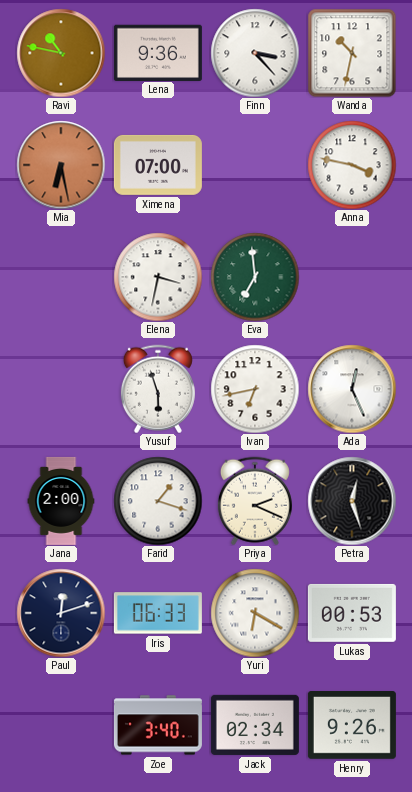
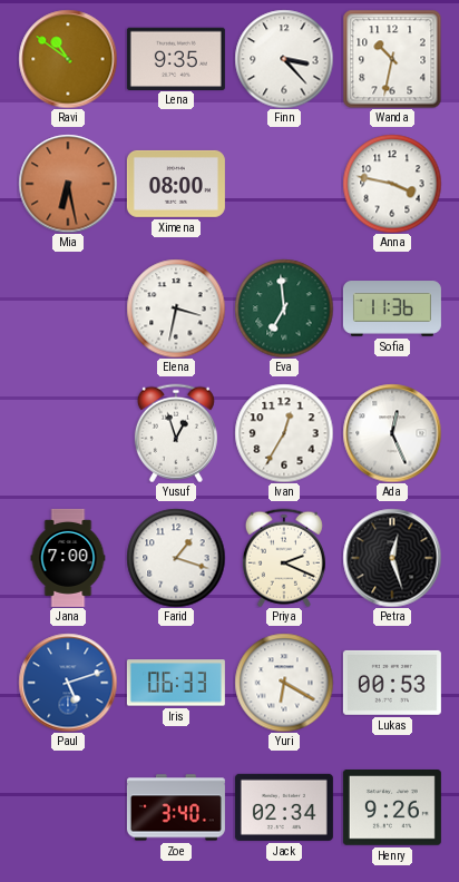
Ravi: 10:47 -> 10:51 (68, 59)
Lena: 9:36 -> 9:35 (176, 58)
Ximena: 07:00 -> 08:00 (176, 184)
Sofia: none -> 11:36 (392, 308)
Yusuf: 5:57 -> 12:57 (176, 433)
Ivan: 6:43 -> 12:35 (284, 433)
Jana: 2:00 -> 7:00 (68, 558)
Paul: 12:12 -> 5:12 (68, 683)
Paul dial: navy -> blue (68, 683)
